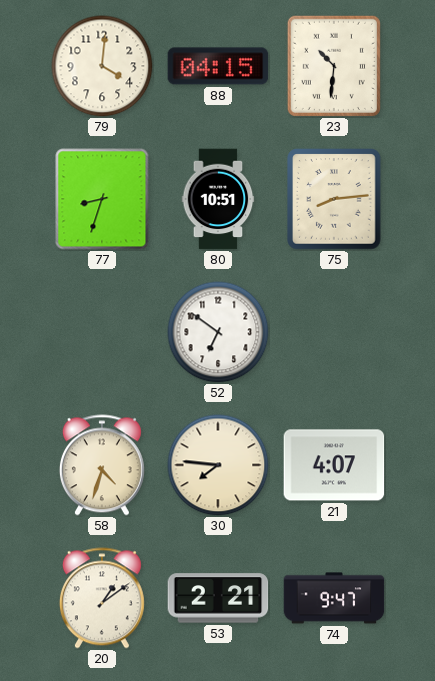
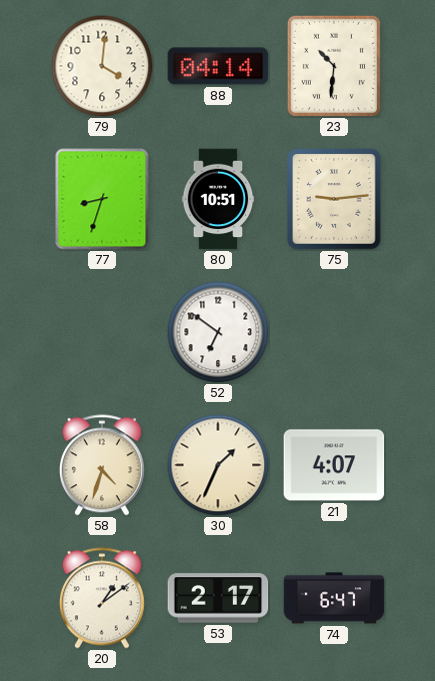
88: 04:15 -> 04:14 (218, 66)
75: 8:14 -> 9:14 (334, 199)
30: 7:46 -> 1:34 (218, 465)
53: 2:21 -> 2:17 (218, 598)
74: 9:47 -> 6:47 (334, 598)
